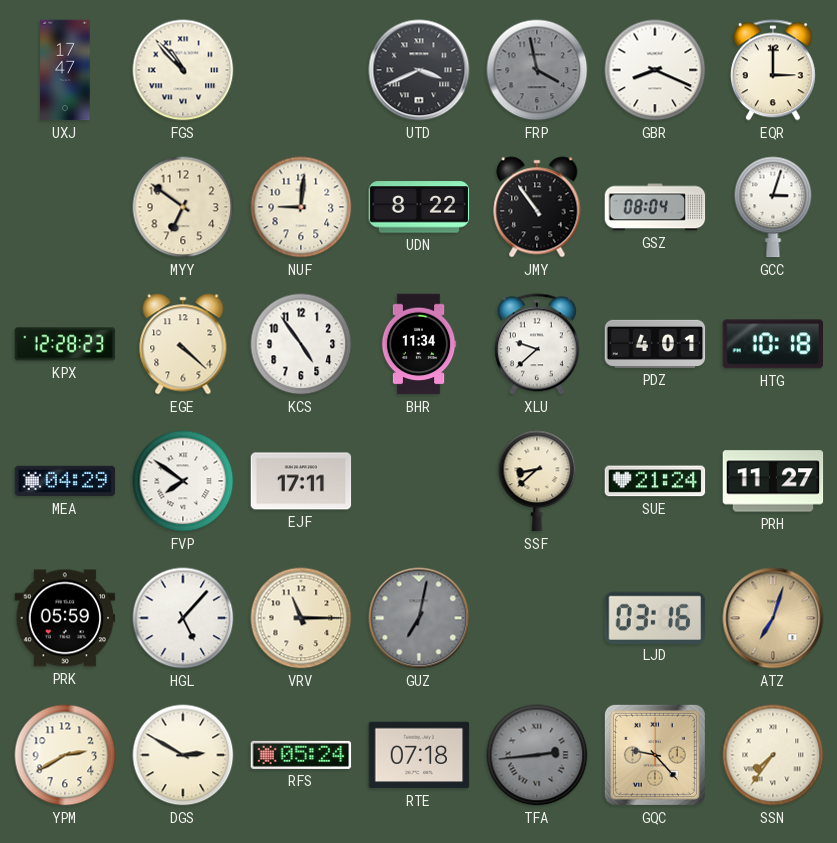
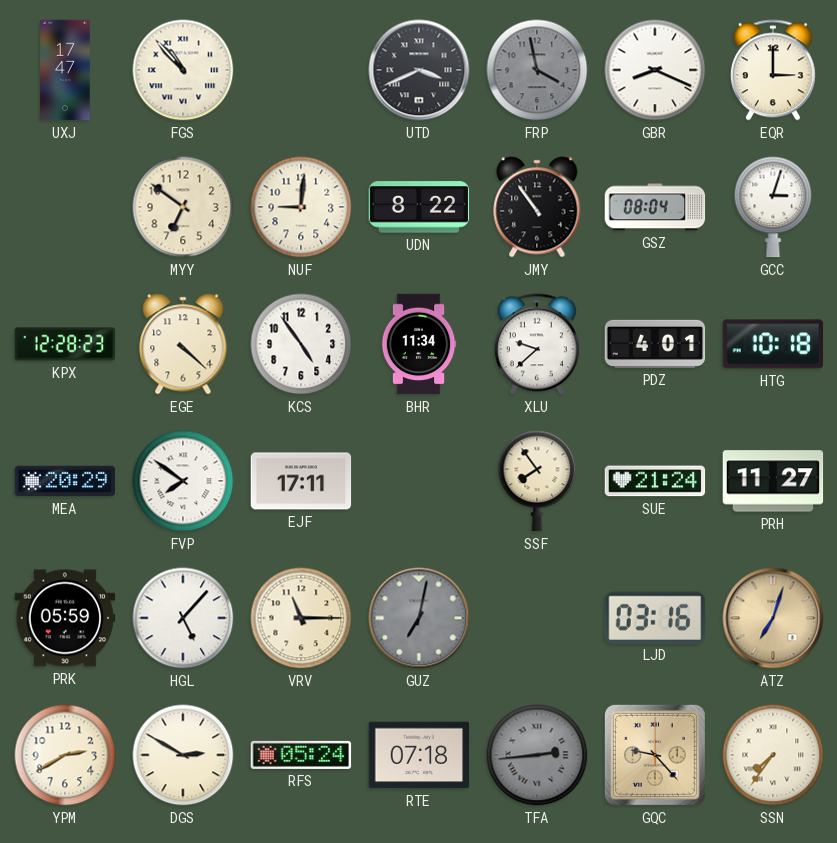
MEA: 04:29 -> 20:29 (65, 481)
SSF: 8:38 -> 7:54 (537, 481)
